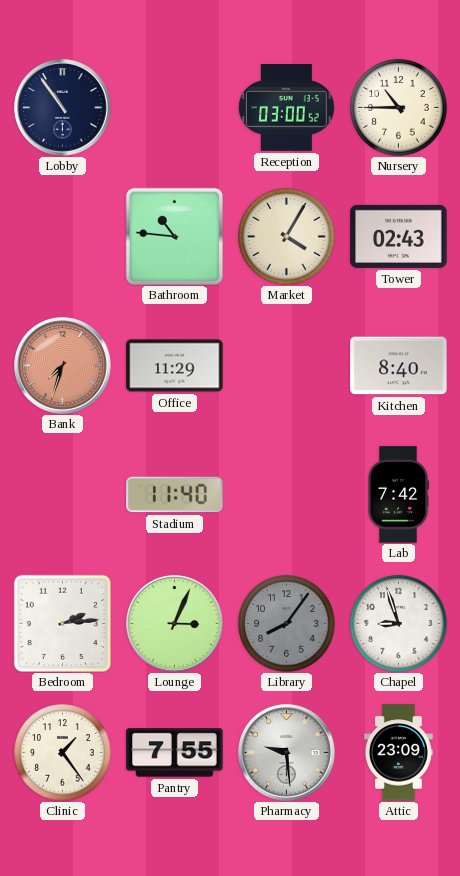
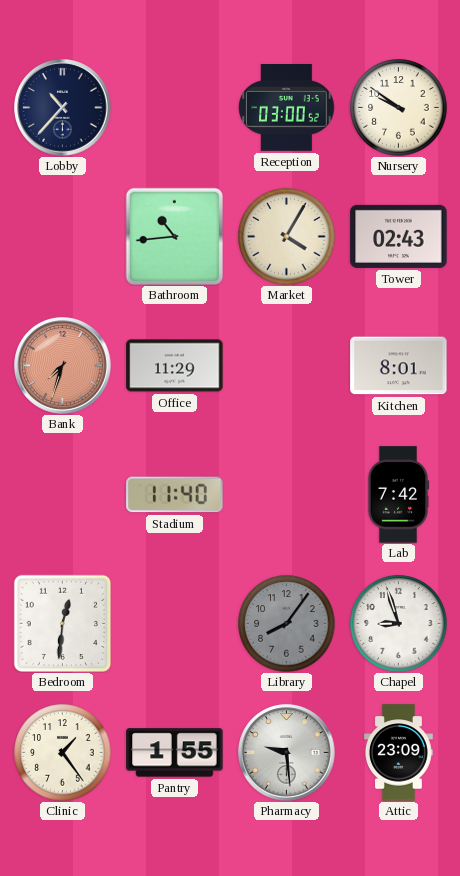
Lobby: 10:54 -> 10:37 (63, 108)
Nursery: 10:45 -> 9:51 (399, 108)
Bathroom: 10:46 -> 10:44 (174, 236)
Kitchen: 8:40 -> 8:01 (399, 366)
Bedroom: 2:14 -> 12:31 (62, 623)
Lounge: 3:04 -> none (175, 624)
Pantry: 7:55 -> 1:55 (175, 753)
